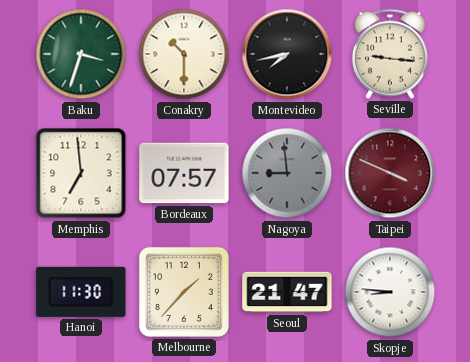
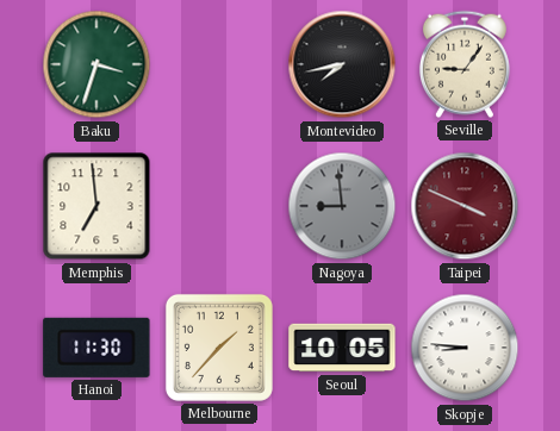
Conakry: 10:30 -> none (184, 54)
Seville: 9:16 -> 9:06 (465, 64)
Bordeaux: 07:57 -> none (184, 173)
Seoul: 21:47 -> 10:05 (342, 348)
